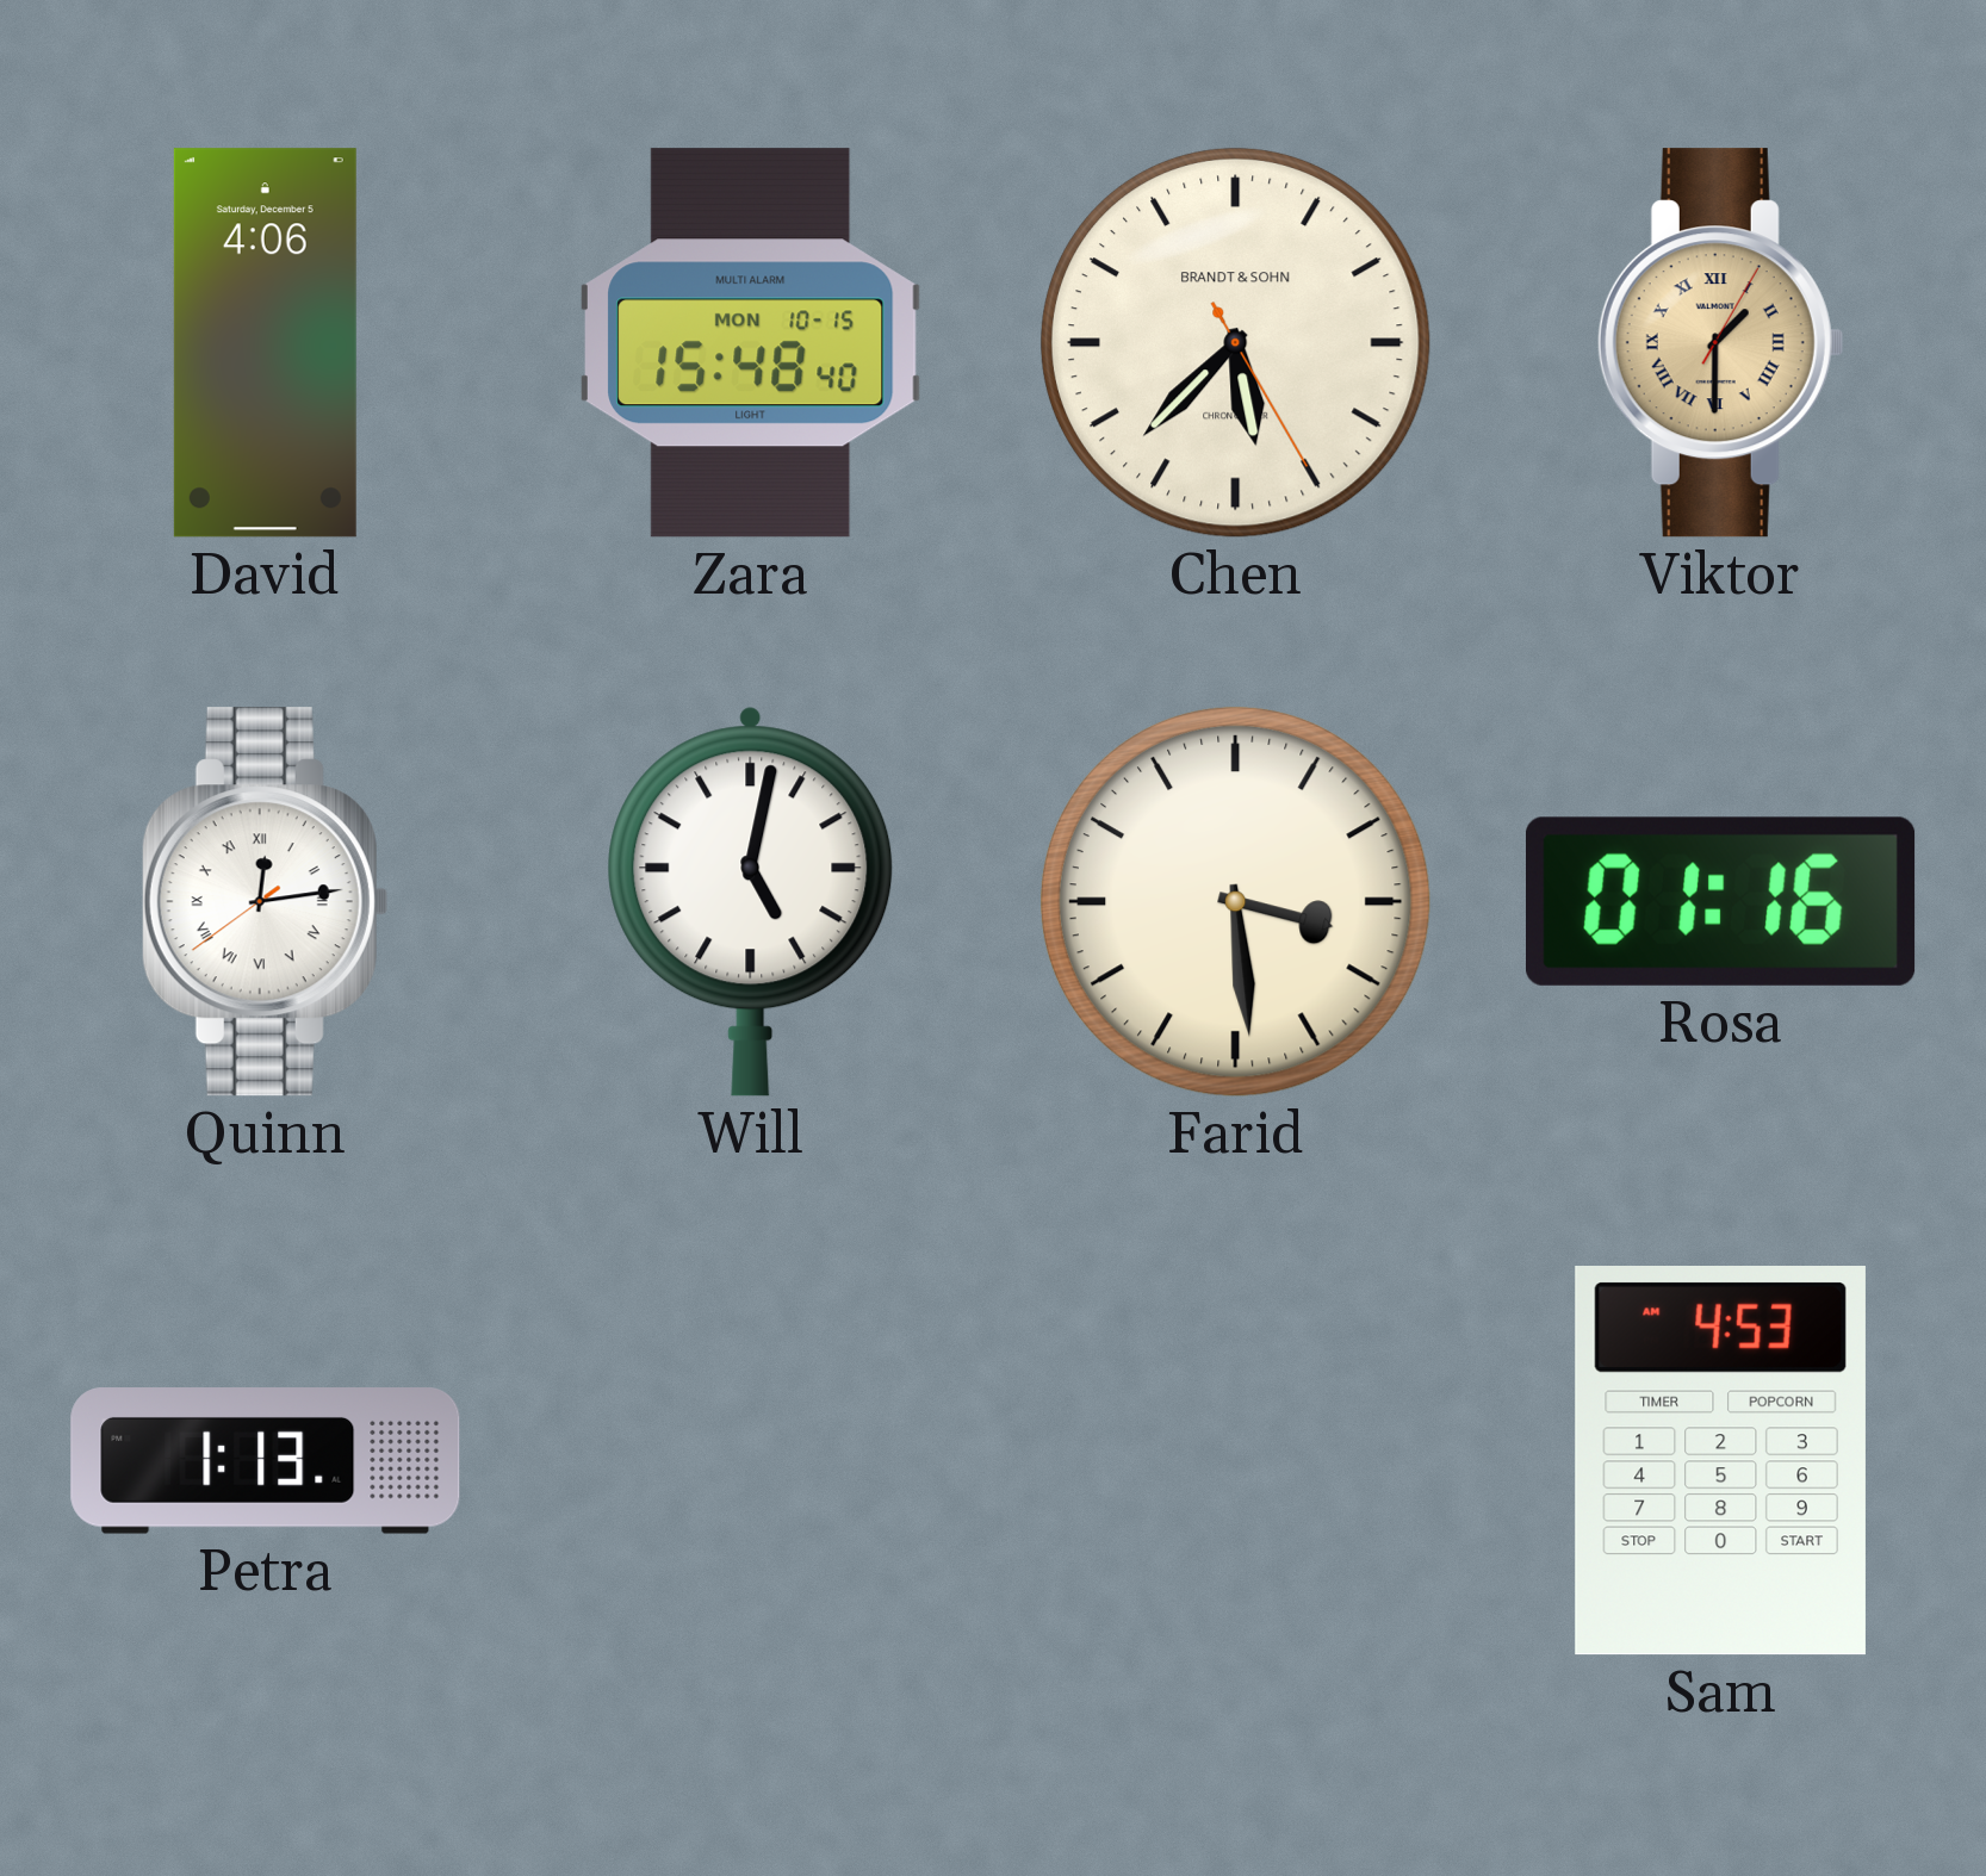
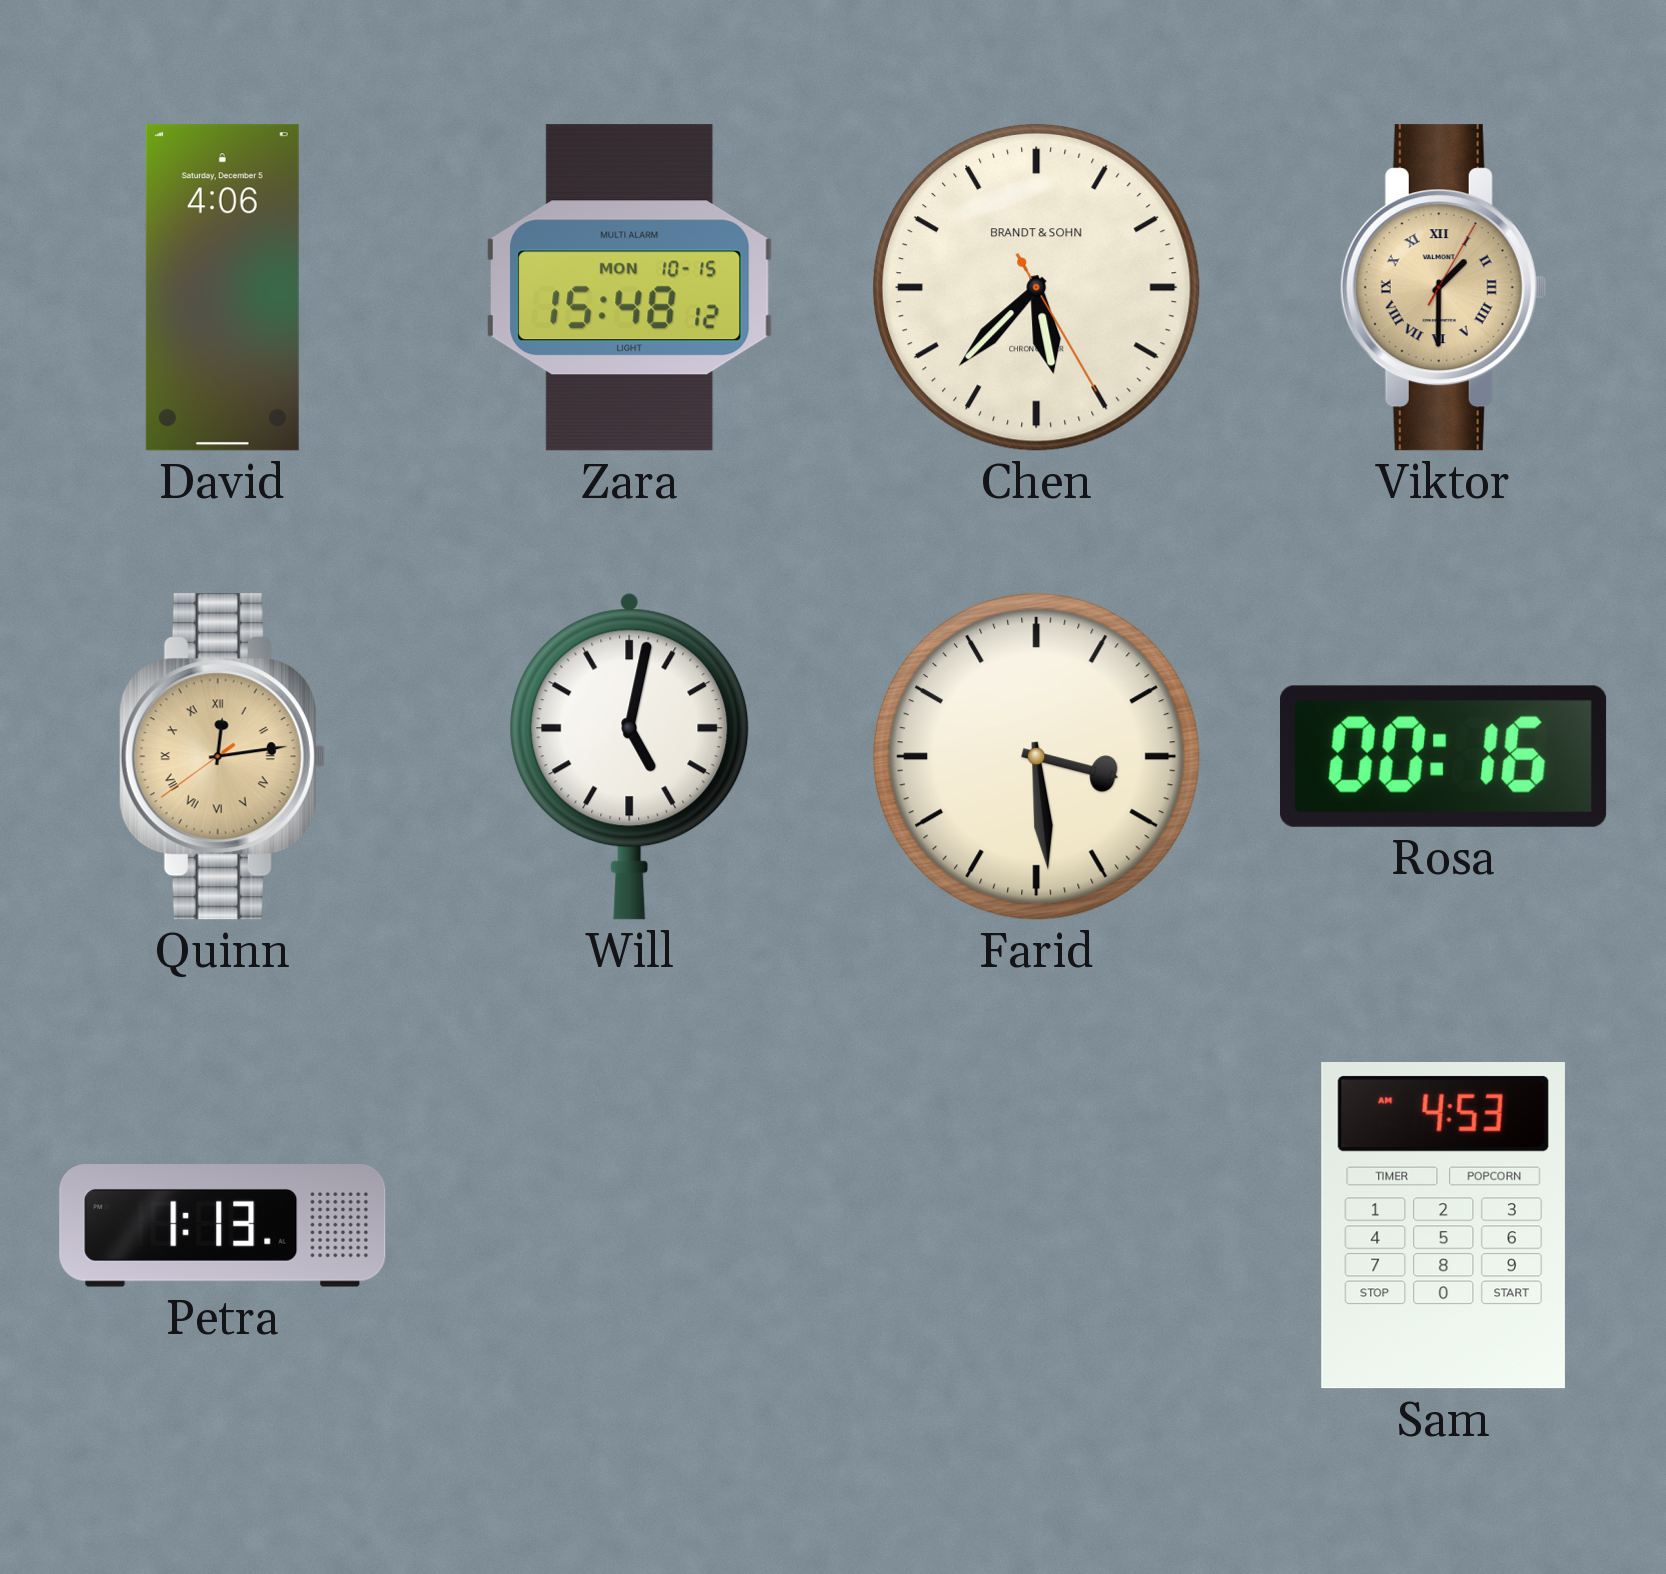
Zara: 15:48:40 -> 15:48:12 (630, 288)
Quinn dial: white -> champagne (222, 757)
Rosa: 01:16 -> 00:16 (1444, 756)
